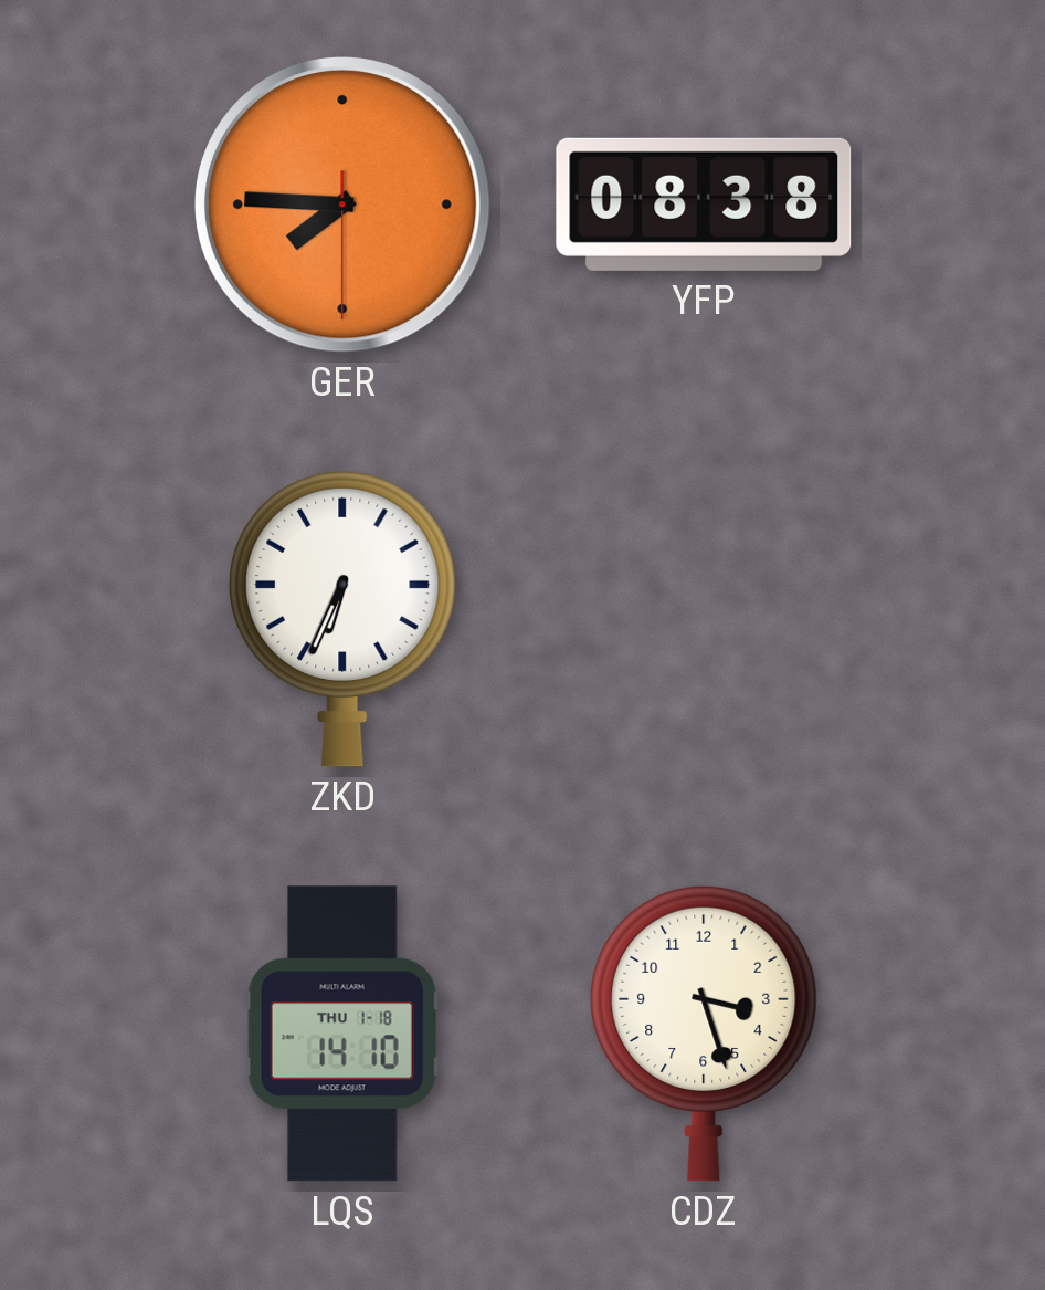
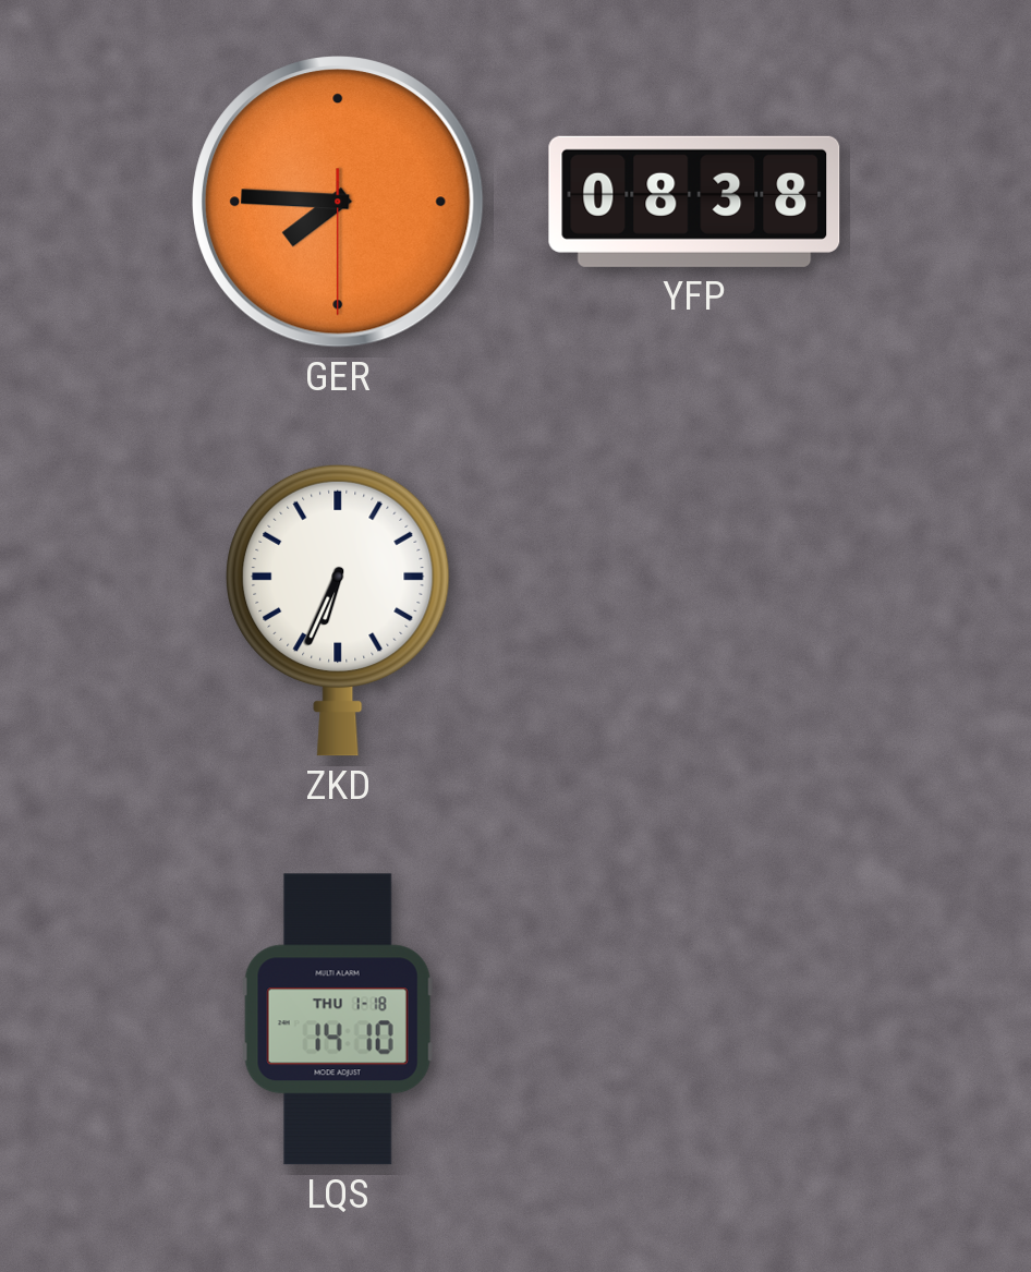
CDZ: 3:27 -> none (704, 1034)
